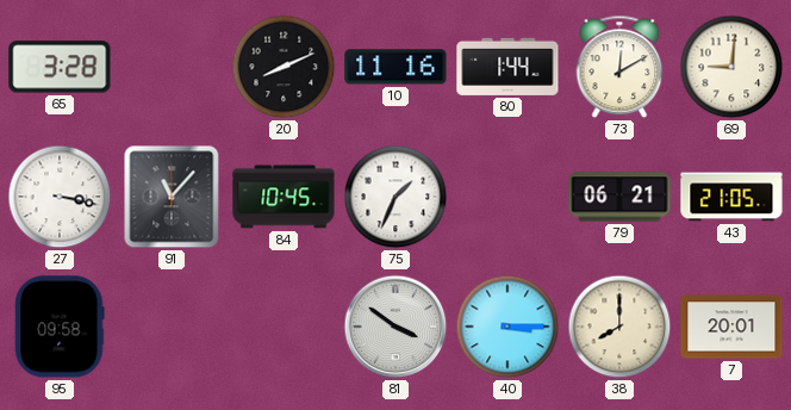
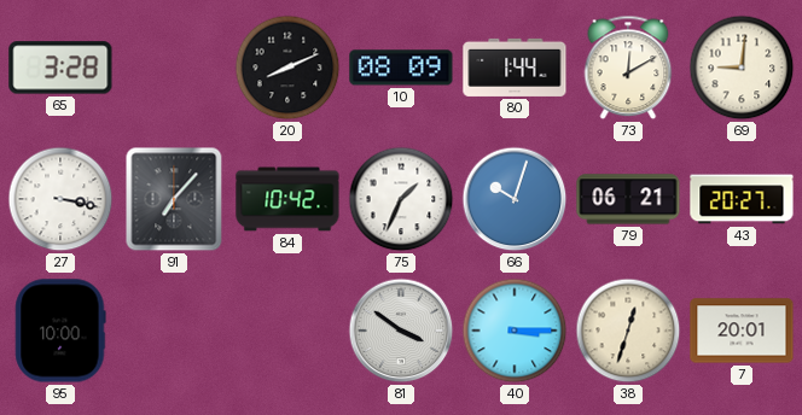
10: 11:16 -> 08:09 (401, 68)
91: 11:07 -> 7:07 (174, 199)
84: 10:45 -> 10:42 (287, 199)
66: none -> 10:03 (515, 199)
43: 21:05 -> 20:27 (742, 199)
95: 09:58 -> 10:00 (60, 331)
38: 8:00 -> 12:33 (628, 331)
